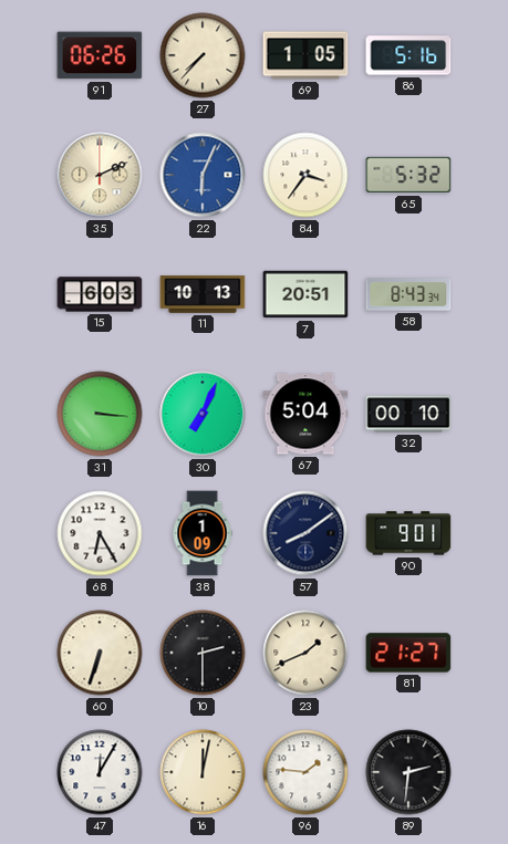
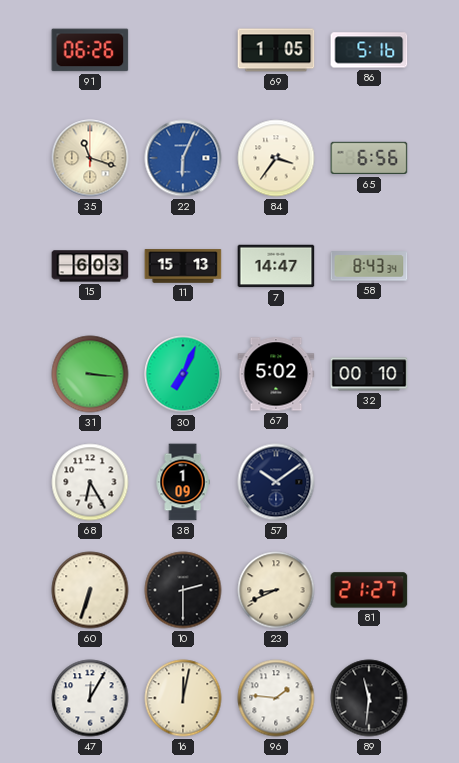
27: 7:37 -> none (203, 55)
35: 2:11 -> 11:18 (90, 158)
65: 5:32 -> 6:56 (369, 158)
11: 10:13 -> 15:13 (183, 266)
7: 20:51 -> 14:47 (276, 266)
67: 5:04 -> 5:02 (276, 374)
57: 8:09 -> 10:09 (276, 482)
90: 9:01 -> none (408, 533)
23: 1:41 -> 8:41 (276, 590)
89: 2:31 -> 11:31 (369, 698)
